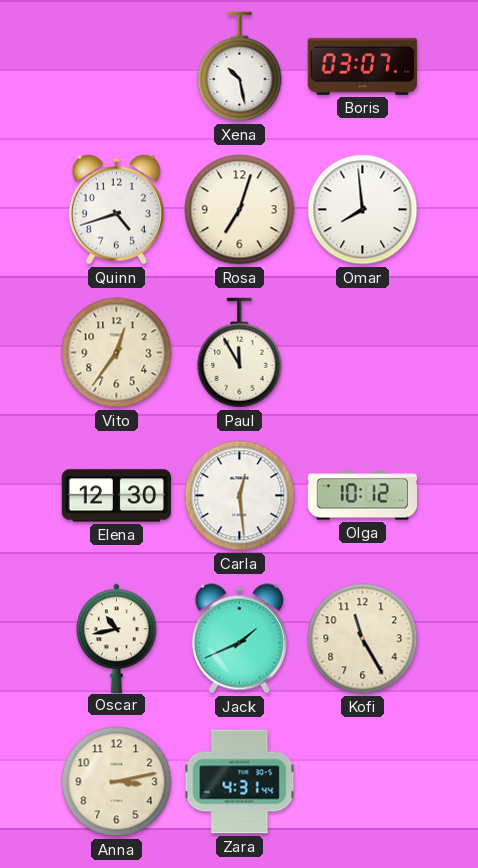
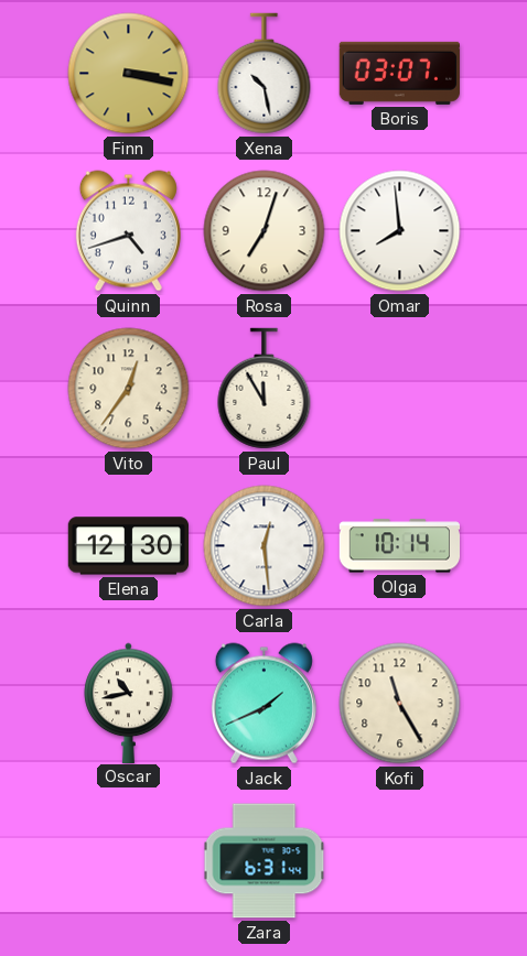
Finn: none -> 3:17 (129, 74)
Olga: 10:12 -> 10:14 (399, 546)
Anna: 3:13 -> none (117, 782)
Zara: 4:31 -> 6:31 (265, 861)
